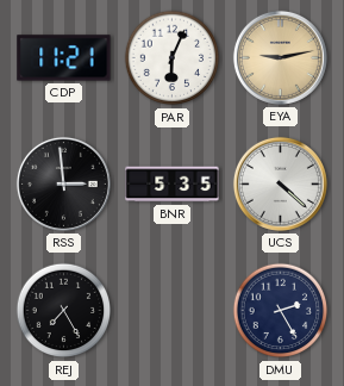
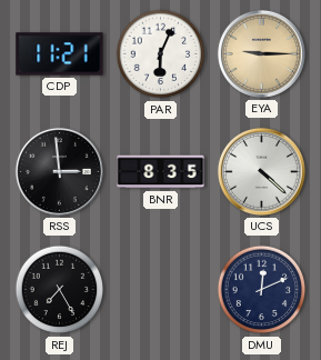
EYA: 9:13 -> 9:15 (261, 53)
BNR: 5:35 -> 8:35 (161, 172)
DMU: 2:25 -> 12:11 (262, 290)
